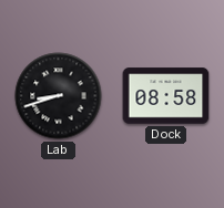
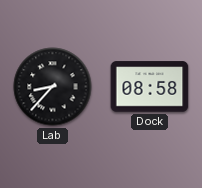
Lab: 8:42 -> 8:37 (53, 87)
